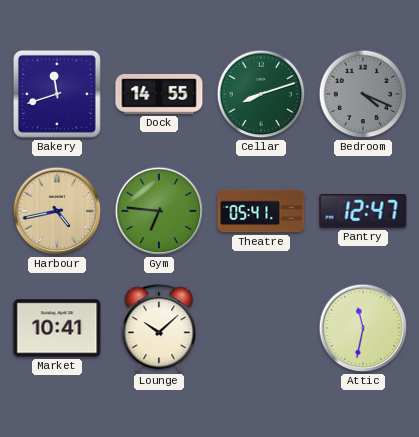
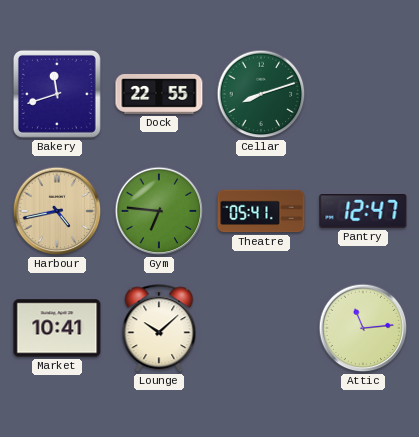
Dock: 14:55 -> 22:55 (159, 95)
Bedroom: 4:19 -> none (363, 94)
Attic: 11:32 -> 11:14 (363, 328)
